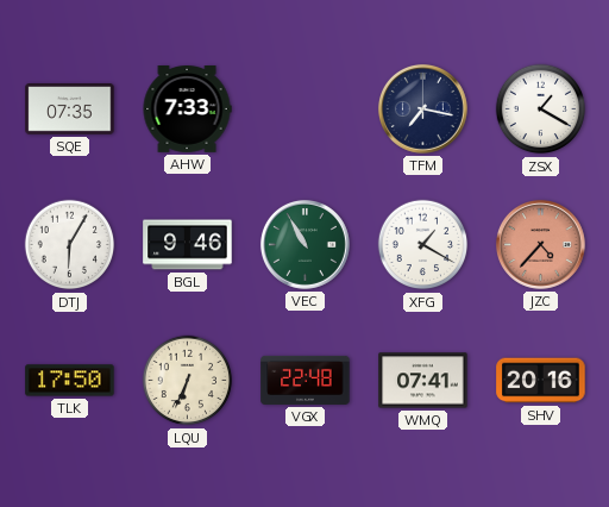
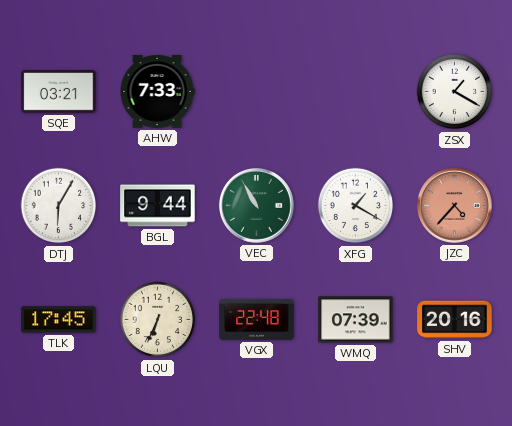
SQE: 07:35 -> 03:21 (59, 92)
TFM: 7:17 -> none (422, 108)
BGL: 9:46 -> 9:44 (158, 206)
TLK: 17:50 -> 17:45 (59, 320)
WMQ: 07:41 -> 07:39 (356, 320)
